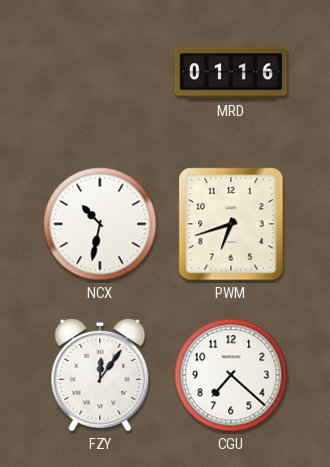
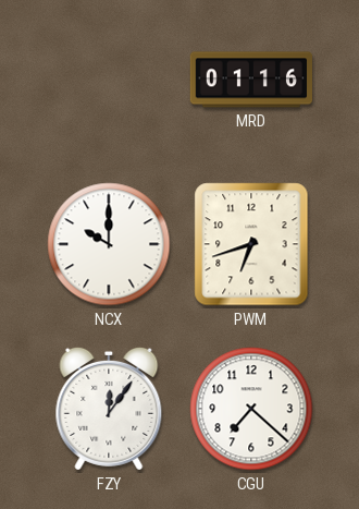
NCX: 10:32 -> 10:00 (109, 244)
